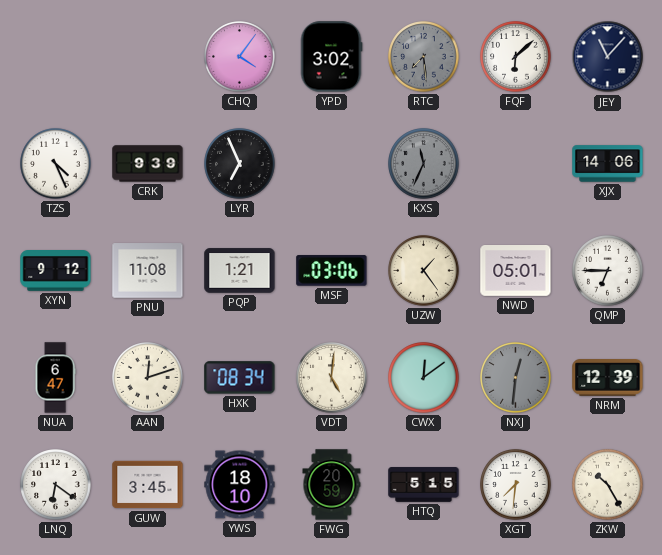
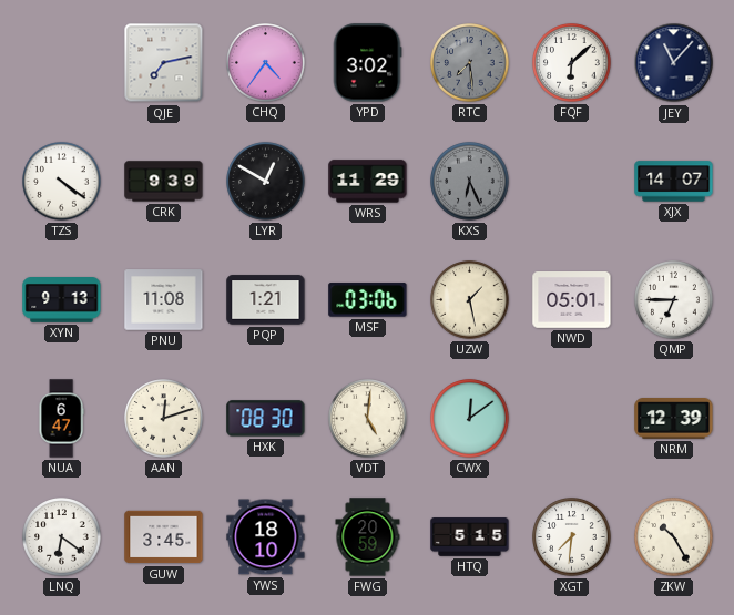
QJE: none -> 7:13 (164, 63)
CHQ: 4:06 -> 4:36 (266, 63)
TZS: 4:26 -> 4:21 (62, 182)
LYR: 6:56 -> 12:50 (266, 182)
WRS: none -> 11:29 (368, 182)
KXS: 11:34 -> 6:26 (470, 182)
XJX: 14:06 -> 14:07 (674, 182)
XYN: 9:12 -> 9:13 (62, 300)
UZW: 1:24 -> 1:28 (470, 300)
HXK: 08:34 -> 08:30 (266, 419)
NXJ: 12:31 -> none (516, 378)
